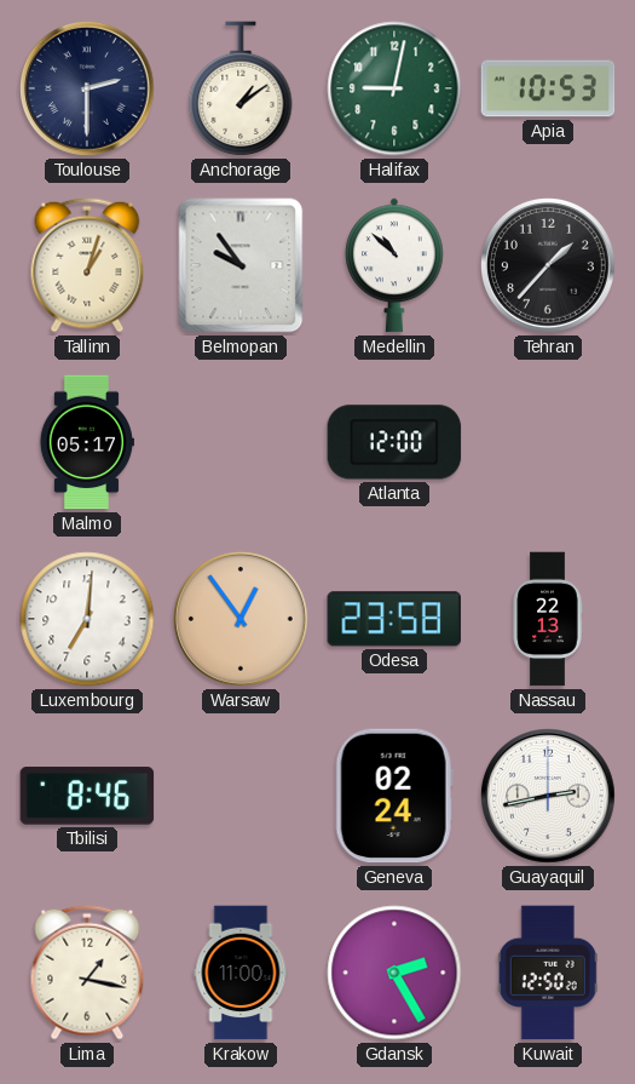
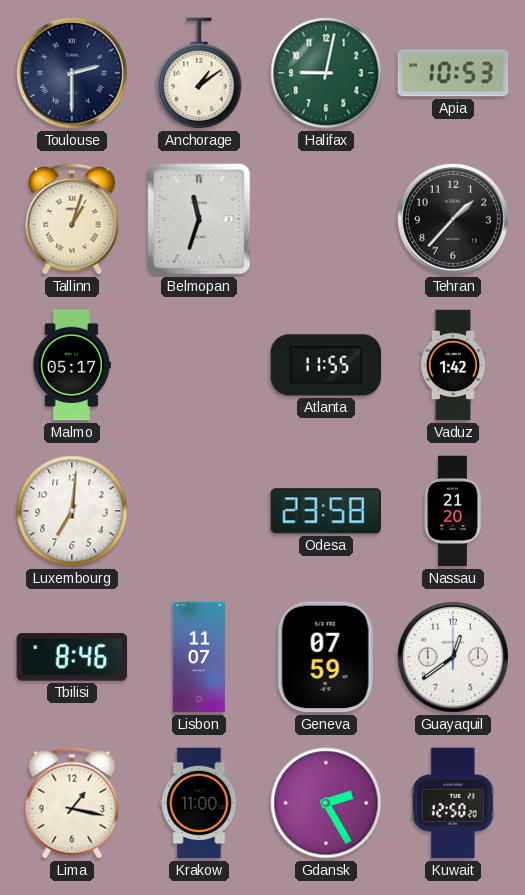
Belmopan: 9:54 -> 11:33 (199, 219)
Medellin: 10:52 -> none (396, 265)
Atlanta: 12:00 -> 11:55 (326, 365)
Vaduz: none -> 1:42 (452, 365)
Warsaw: 12:54 -> none (242, 620)
Nassau: 22:13 -> 21:20 (453, 511)
Lisbon: none -> 11:07 (199, 657)
Geneva: 02:24 -> 07:59 (326, 657)
Guayaquil: 2:43 -> 12:39 (454, 658)
